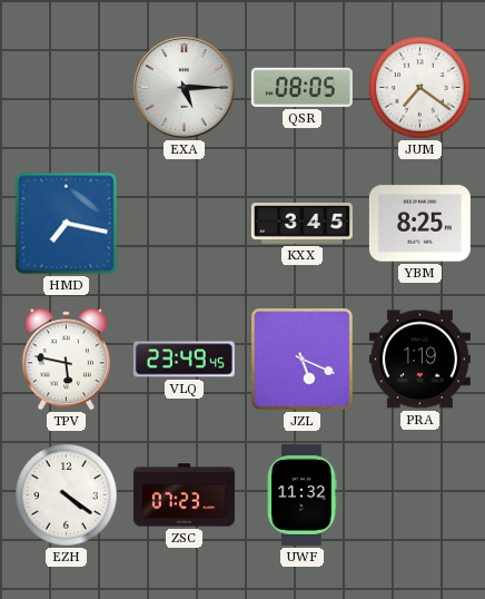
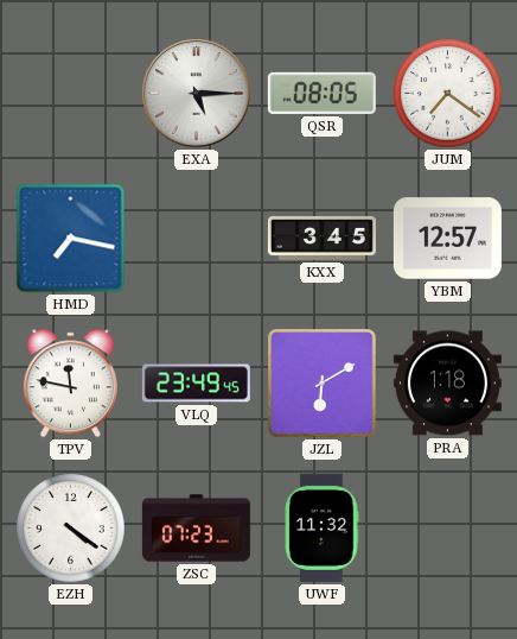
YBM: 8:25 -> 12:57 (447, 239)
TPV: 5:47 -> 11:47 (70, 384)
JZL: 5:19 -> 6:10 (323, 384)
PRA: 1:19 -> 1:18 (447, 384)
